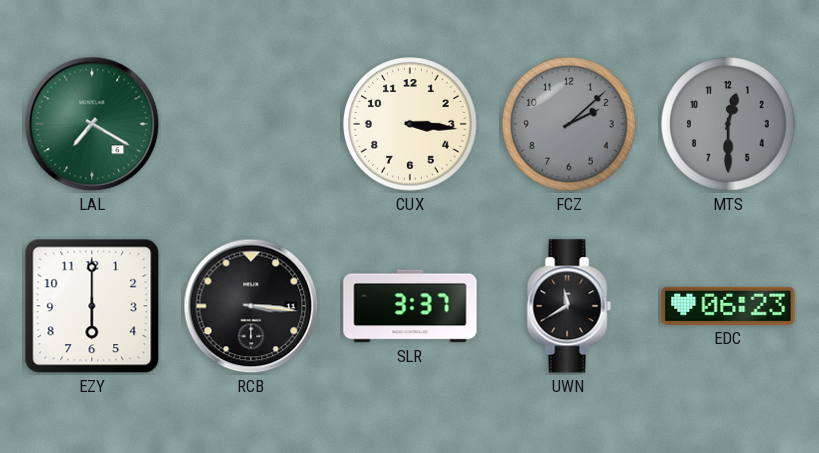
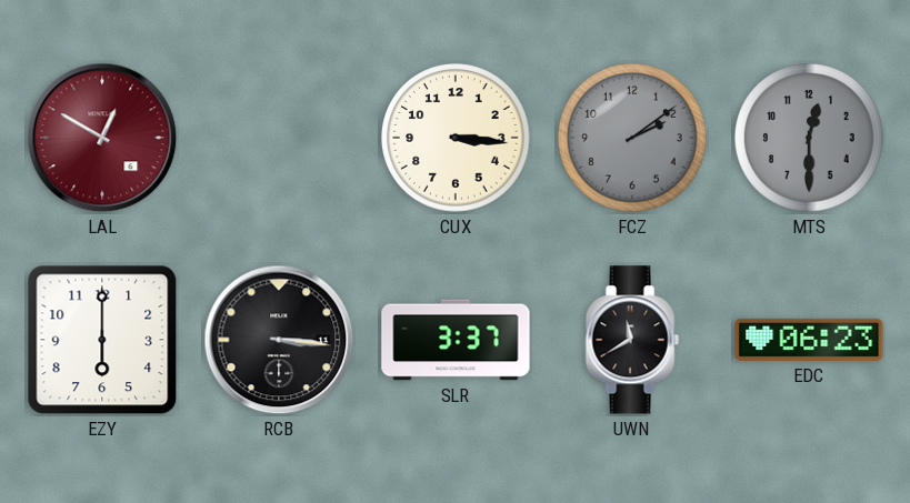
LAL: 7:20 -> 12:50 (102, 138)
LAL dial: green -> burgundy (102, 138)
FCZ: 2:08 -> 2:09 (632, 138)
